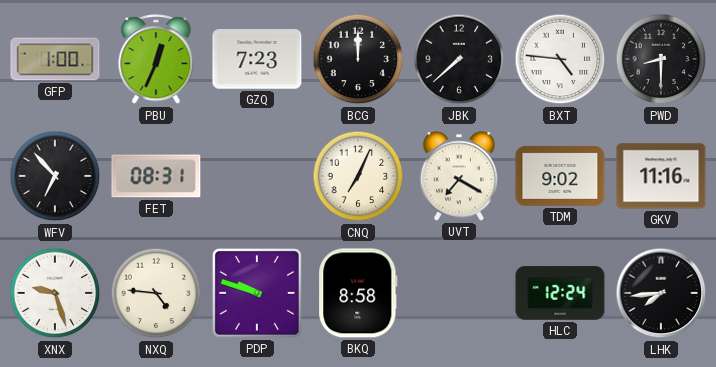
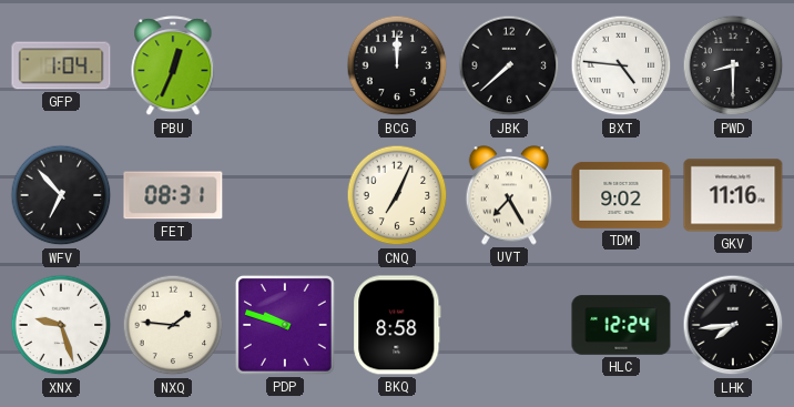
GFP: 1:00 -> 1:04 (61, 65)
GZQ: 7:23 -> none (257, 59)
UVT: 7:20 -> 7:25 (509, 195)
NXQ: 4:46 -> 1:46 (173, 325)
